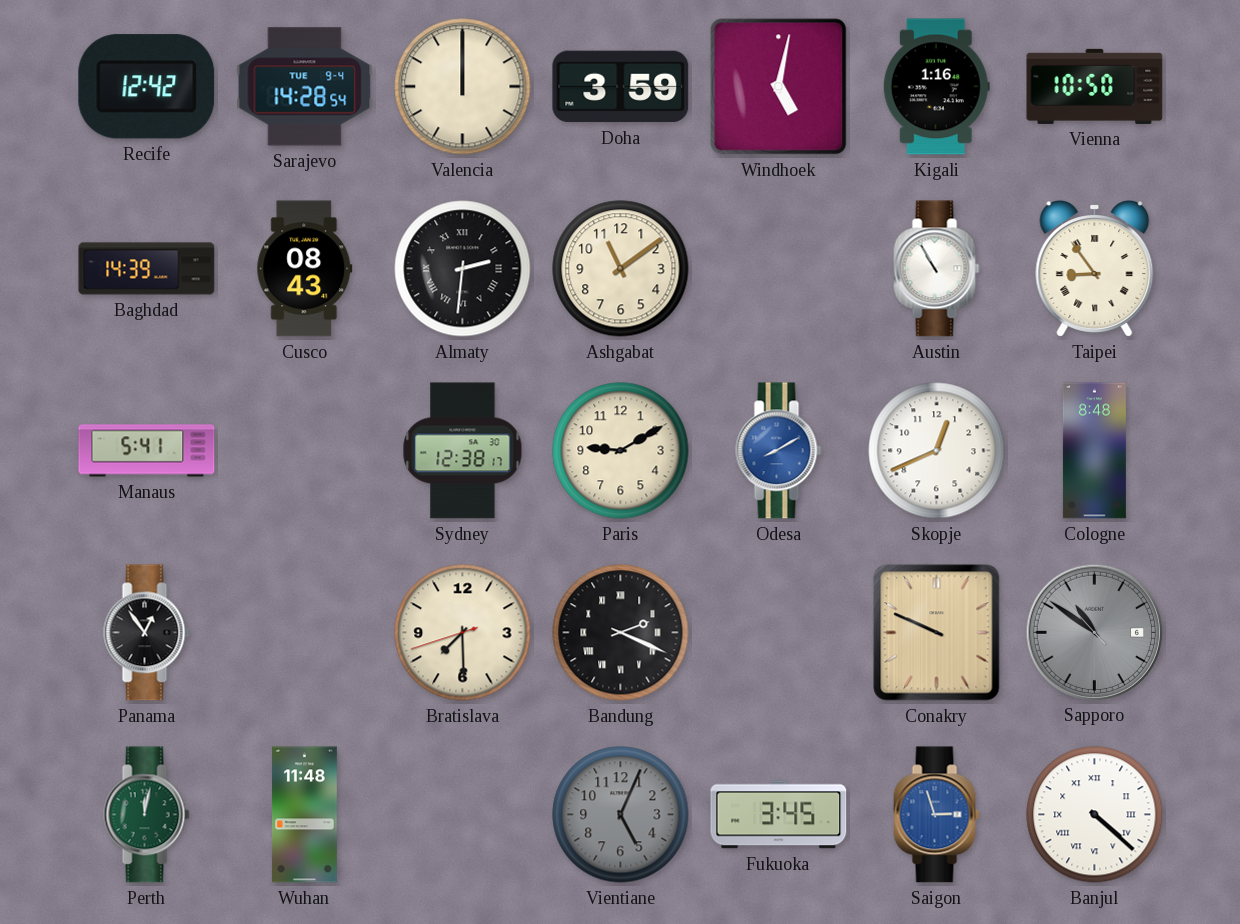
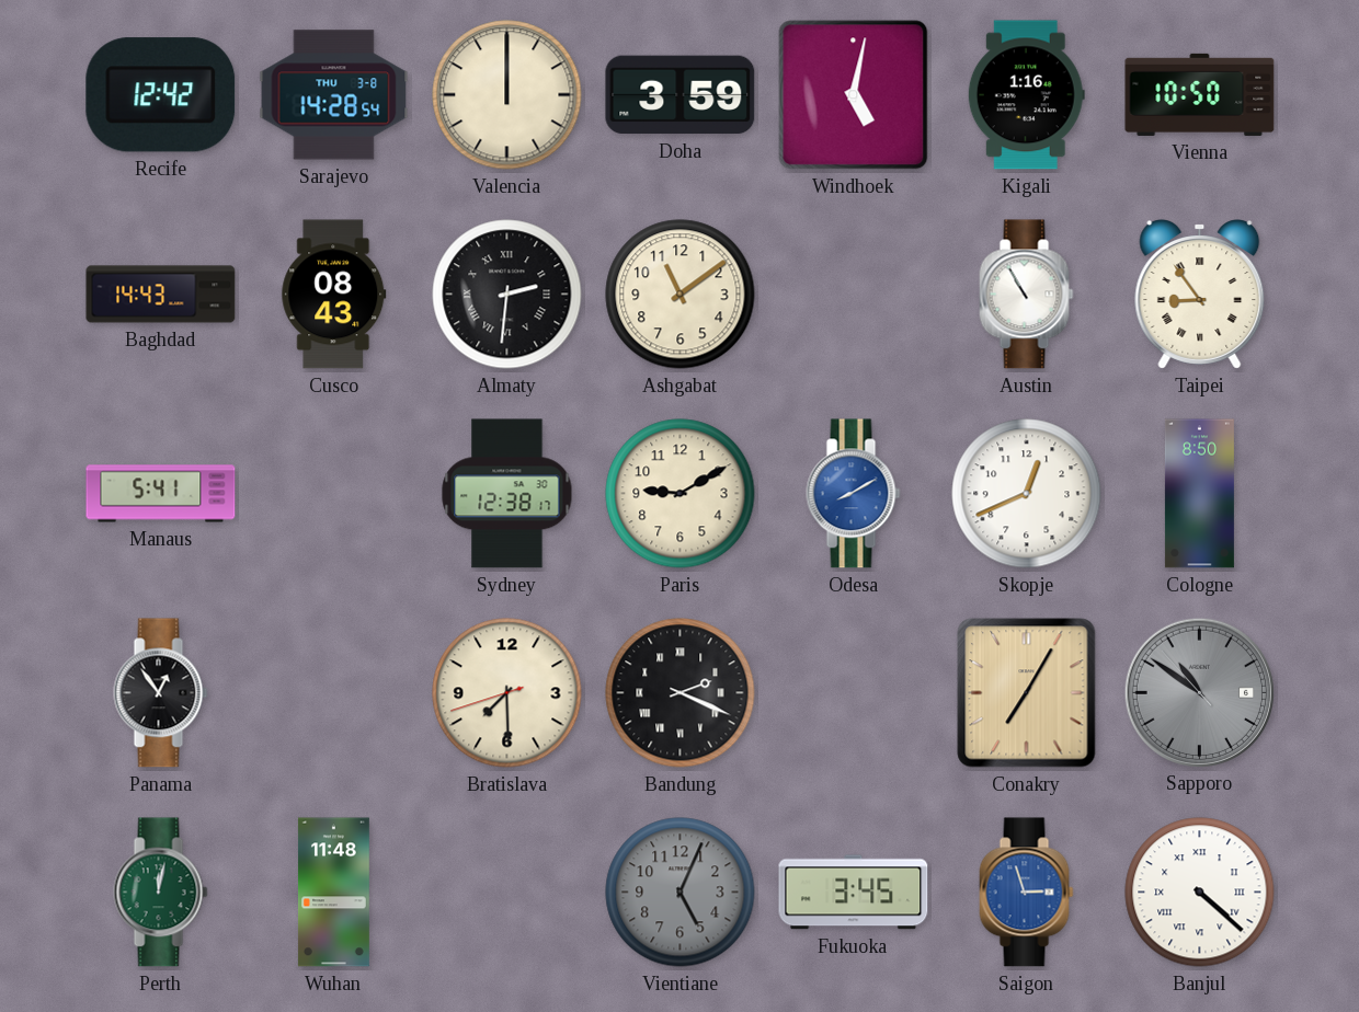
Sarajevo date: TUE 9-4 -> THU 3-8 (334, 95)
Baghdad: 14:39 -> 14:43 (161, 295)
Cologne: 8:48 -> 8:50 (1199, 494)
Conakry: 9:49 -> 7:05 (1027, 693)
